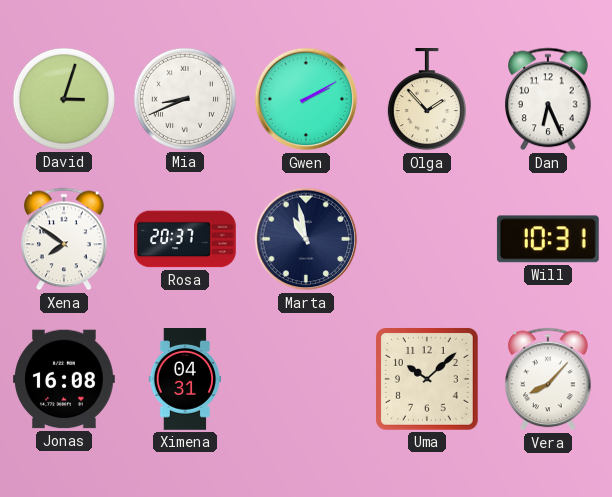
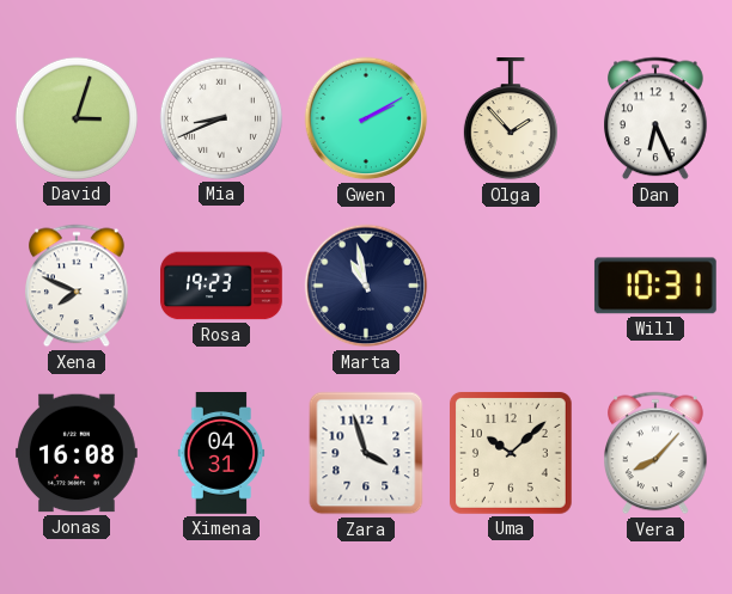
Xena: 7:51 -> 7:49 (78, 286)
Rosa: 20:37 -> 19:23 (222, 286)
Zara: none -> 3:57 (366, 453)
